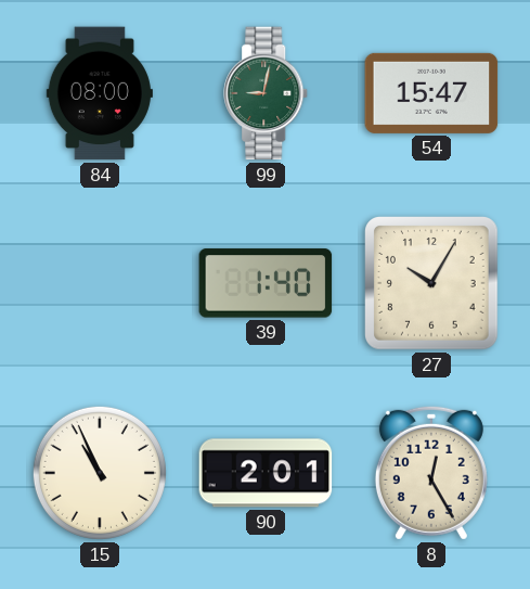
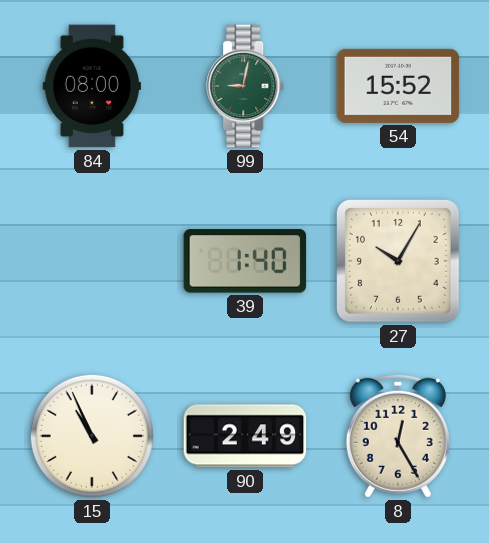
54: 15:47 -> 15:52 (398, 86)
90: 2:01 -> 2:49 (245, 436)
